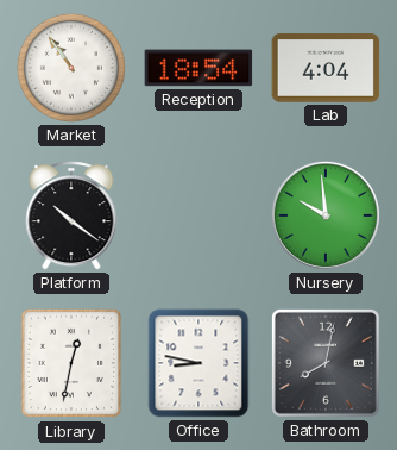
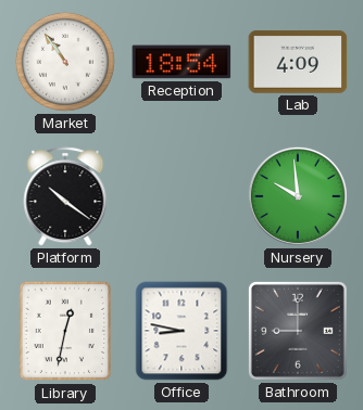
Lab: 4:04 -> 4:09 (298, 62)
Bathroom: 8:02 -> 9:00 (298, 331)
